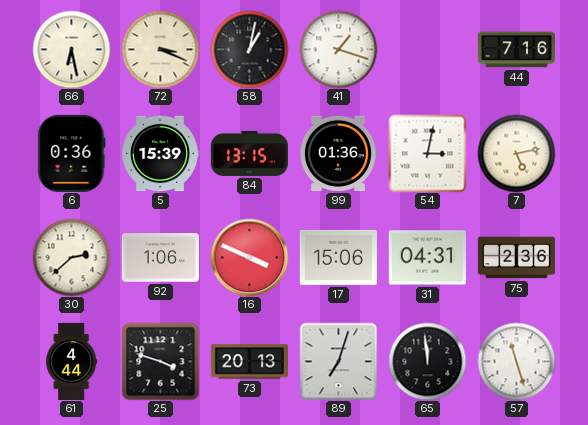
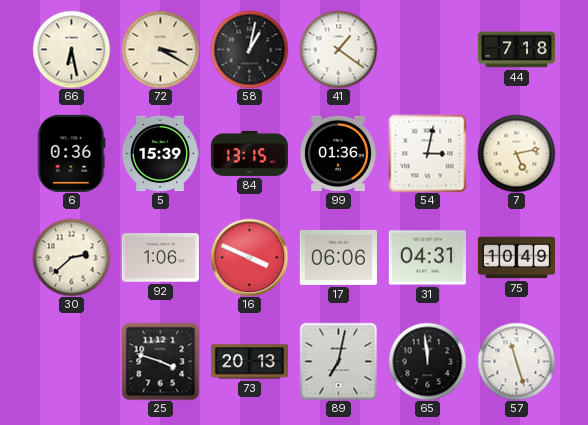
72: 3:19 -> 3:20 (160, 49)
41: 1:18 -> 1:21 (338, 49)
44: 7:16 -> 7:18 (516, 50)
17: 15:06 -> 06:06 (338, 257)
75: 2:36 -> 10:49 (516, 258)
61: 4:44 -> none (72, 361)
89: 7:03 -> 7:02 (338, 361)
